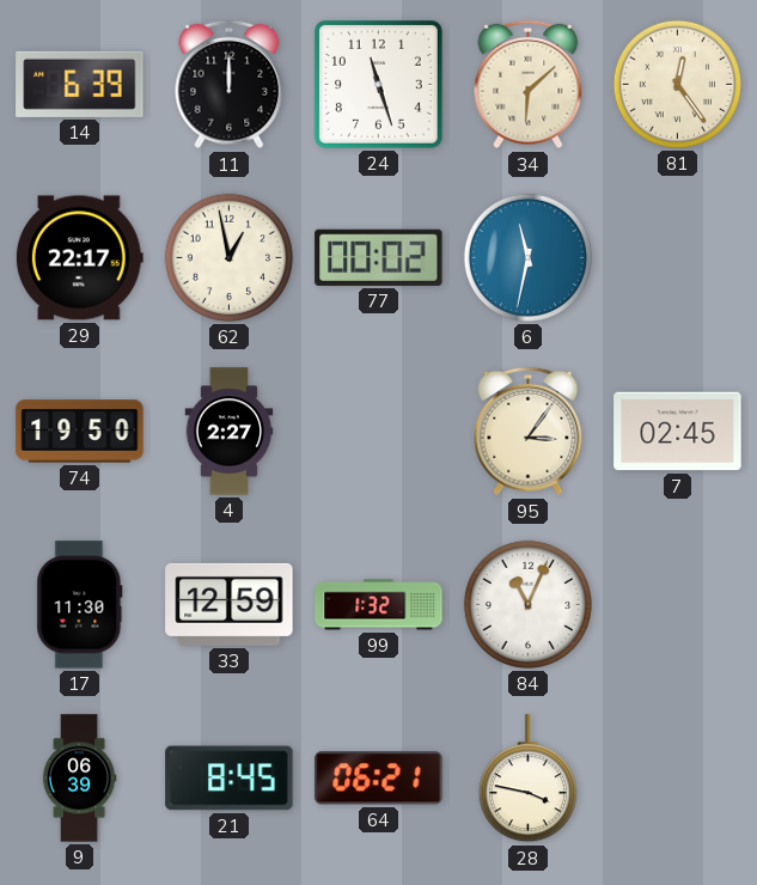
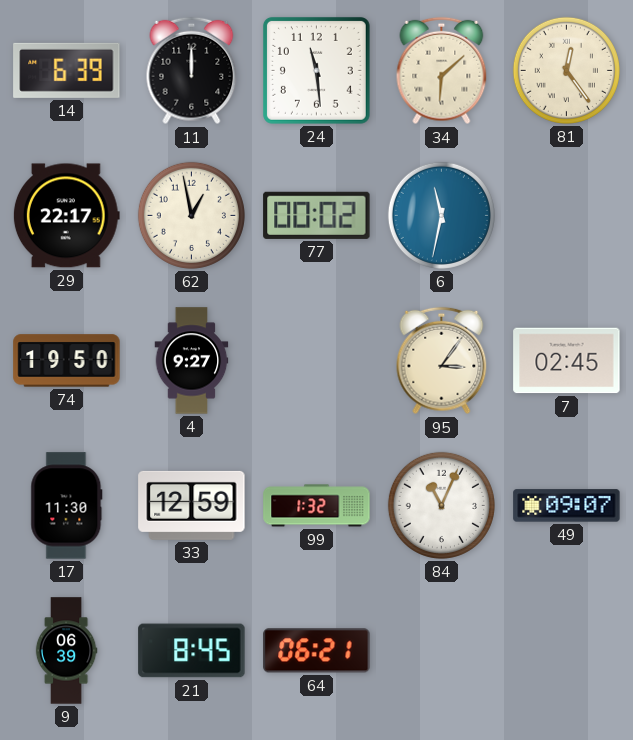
24: 11:27 -> 11:29 (316, 70)
4: 2:27 -> 9:27 (192, 361)
49: none -> 09:07 (567, 506)
28: 3:47 -> none (527, 779)
